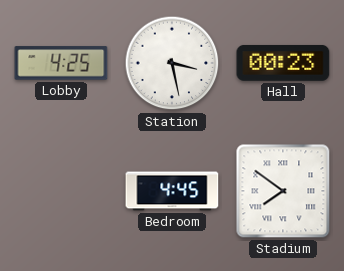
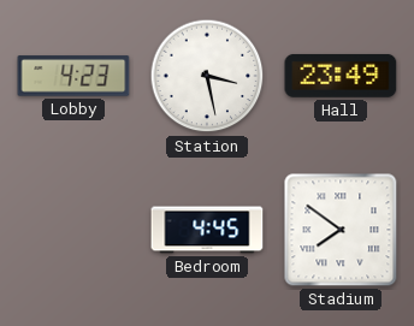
Lobby: 4:25 -> 4:23 (73, 76)
Hall: 00:23 -> 23:49 (341, 76)
